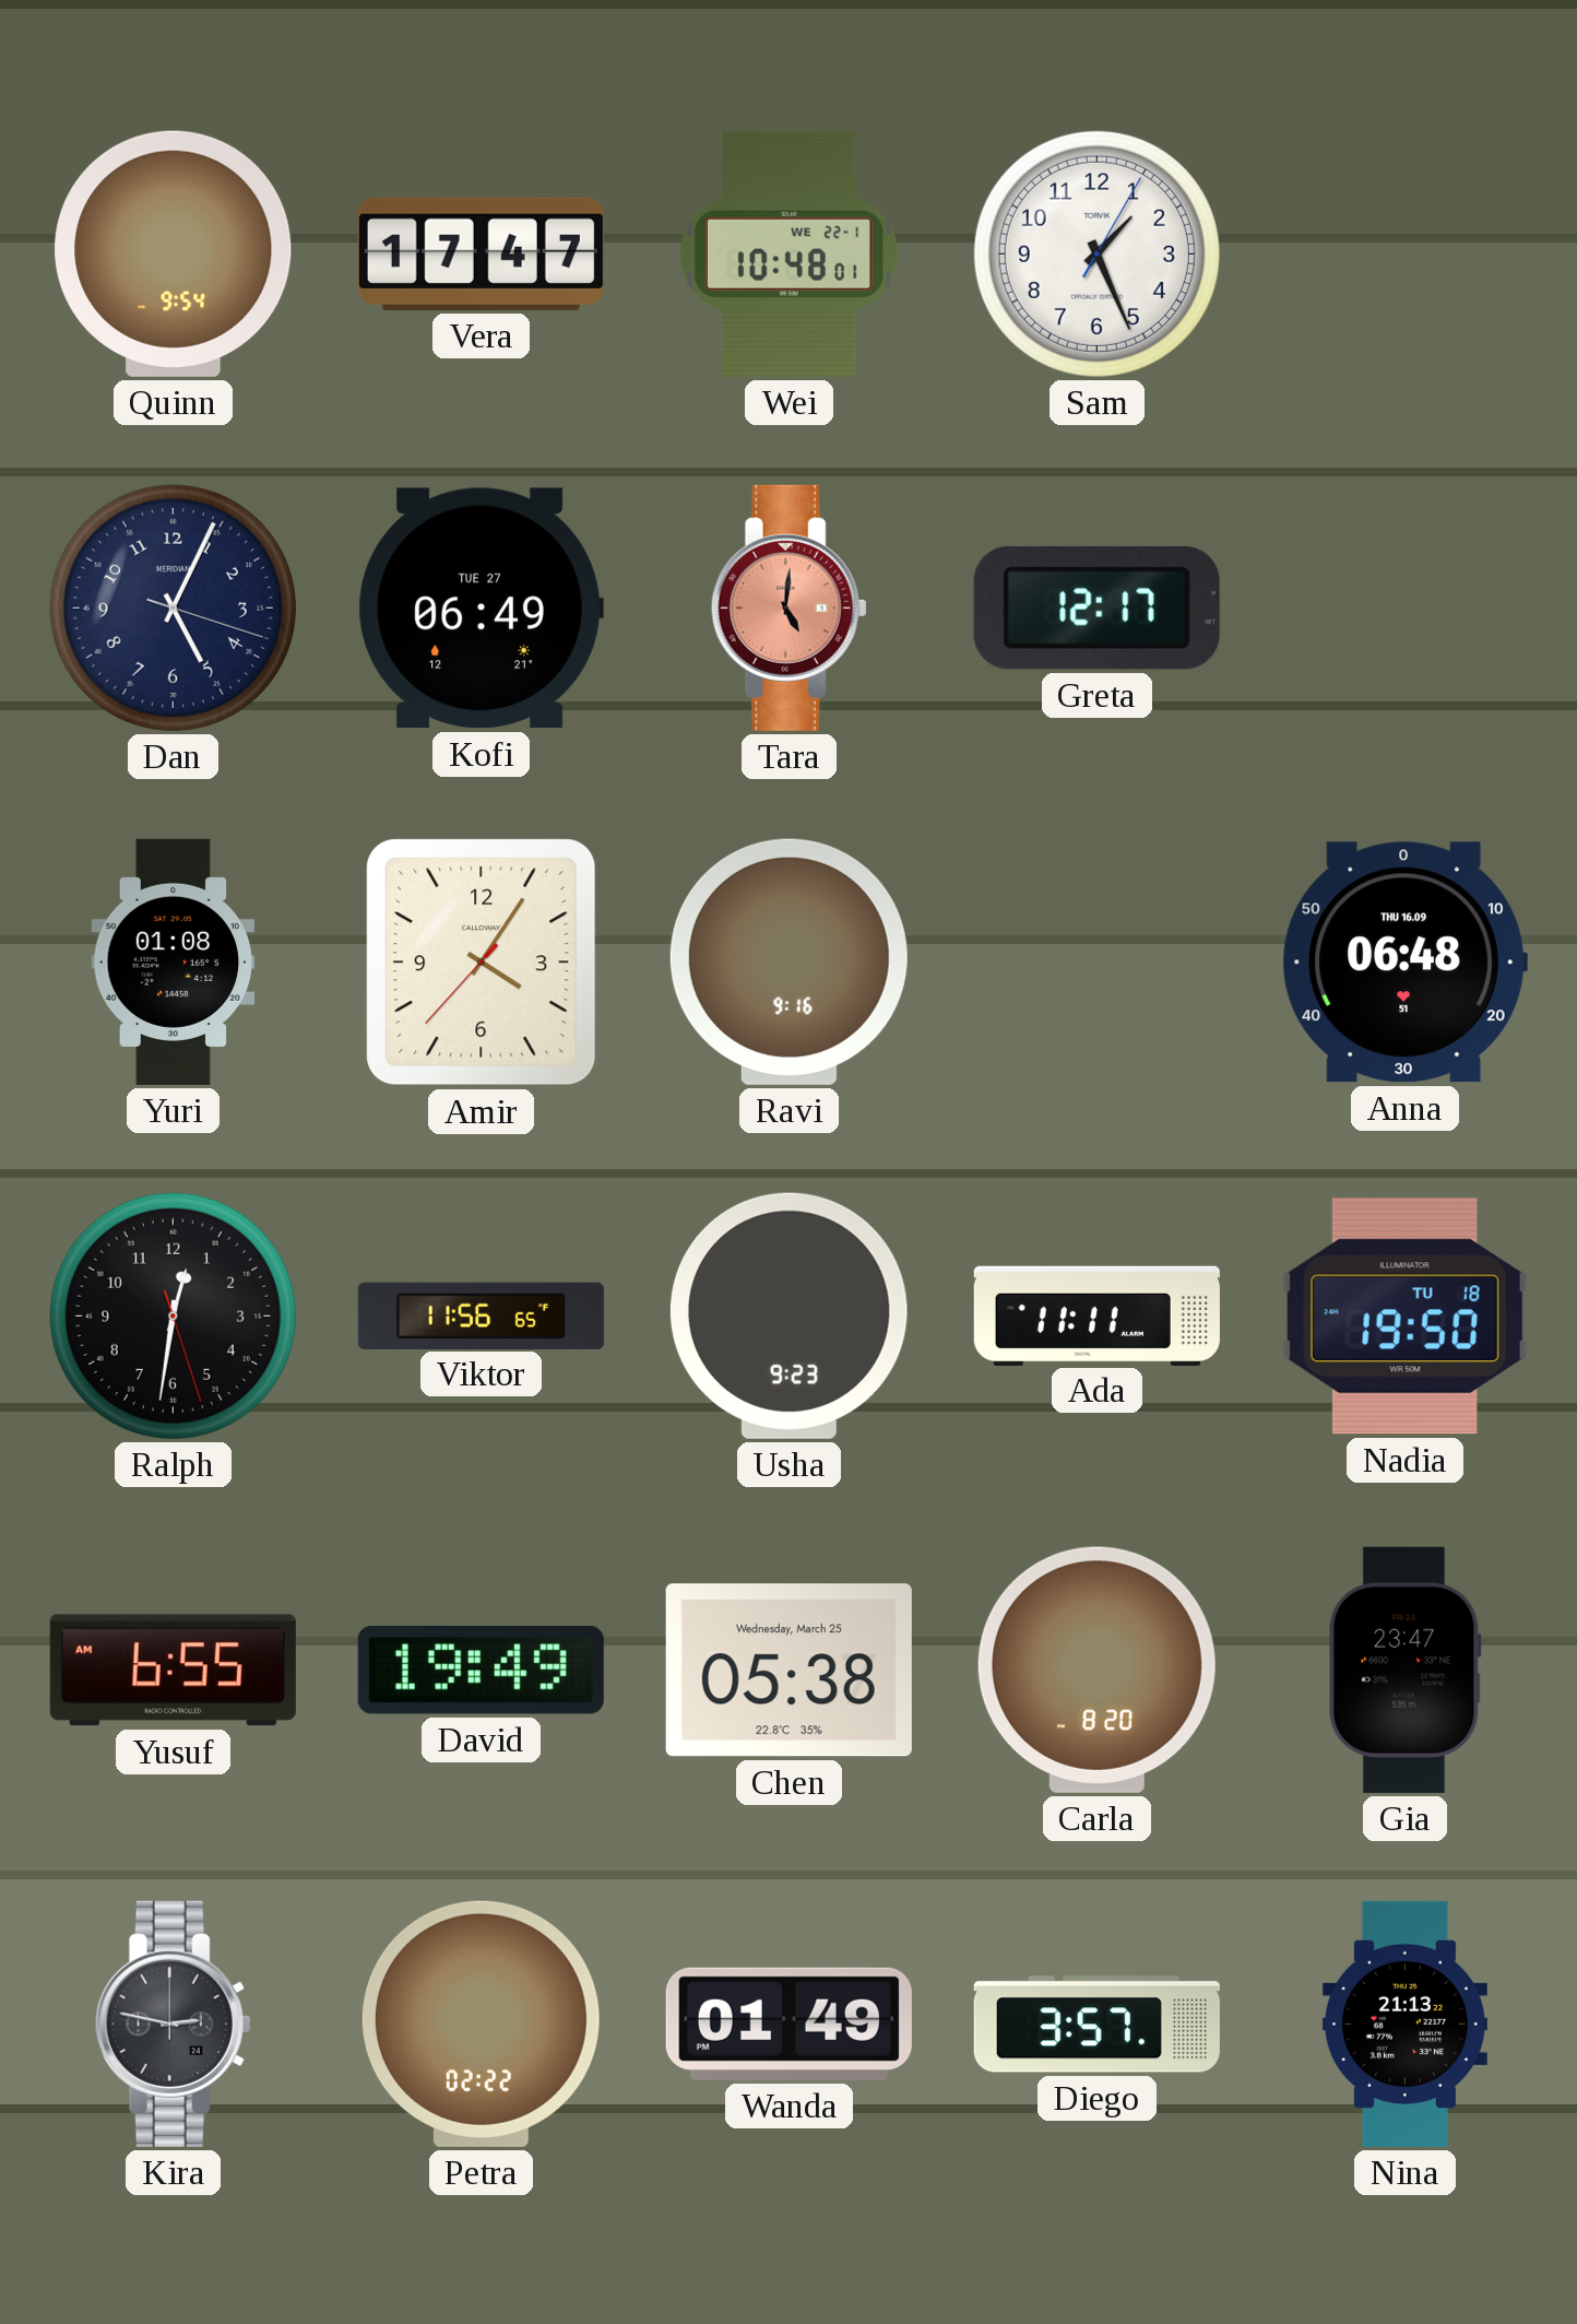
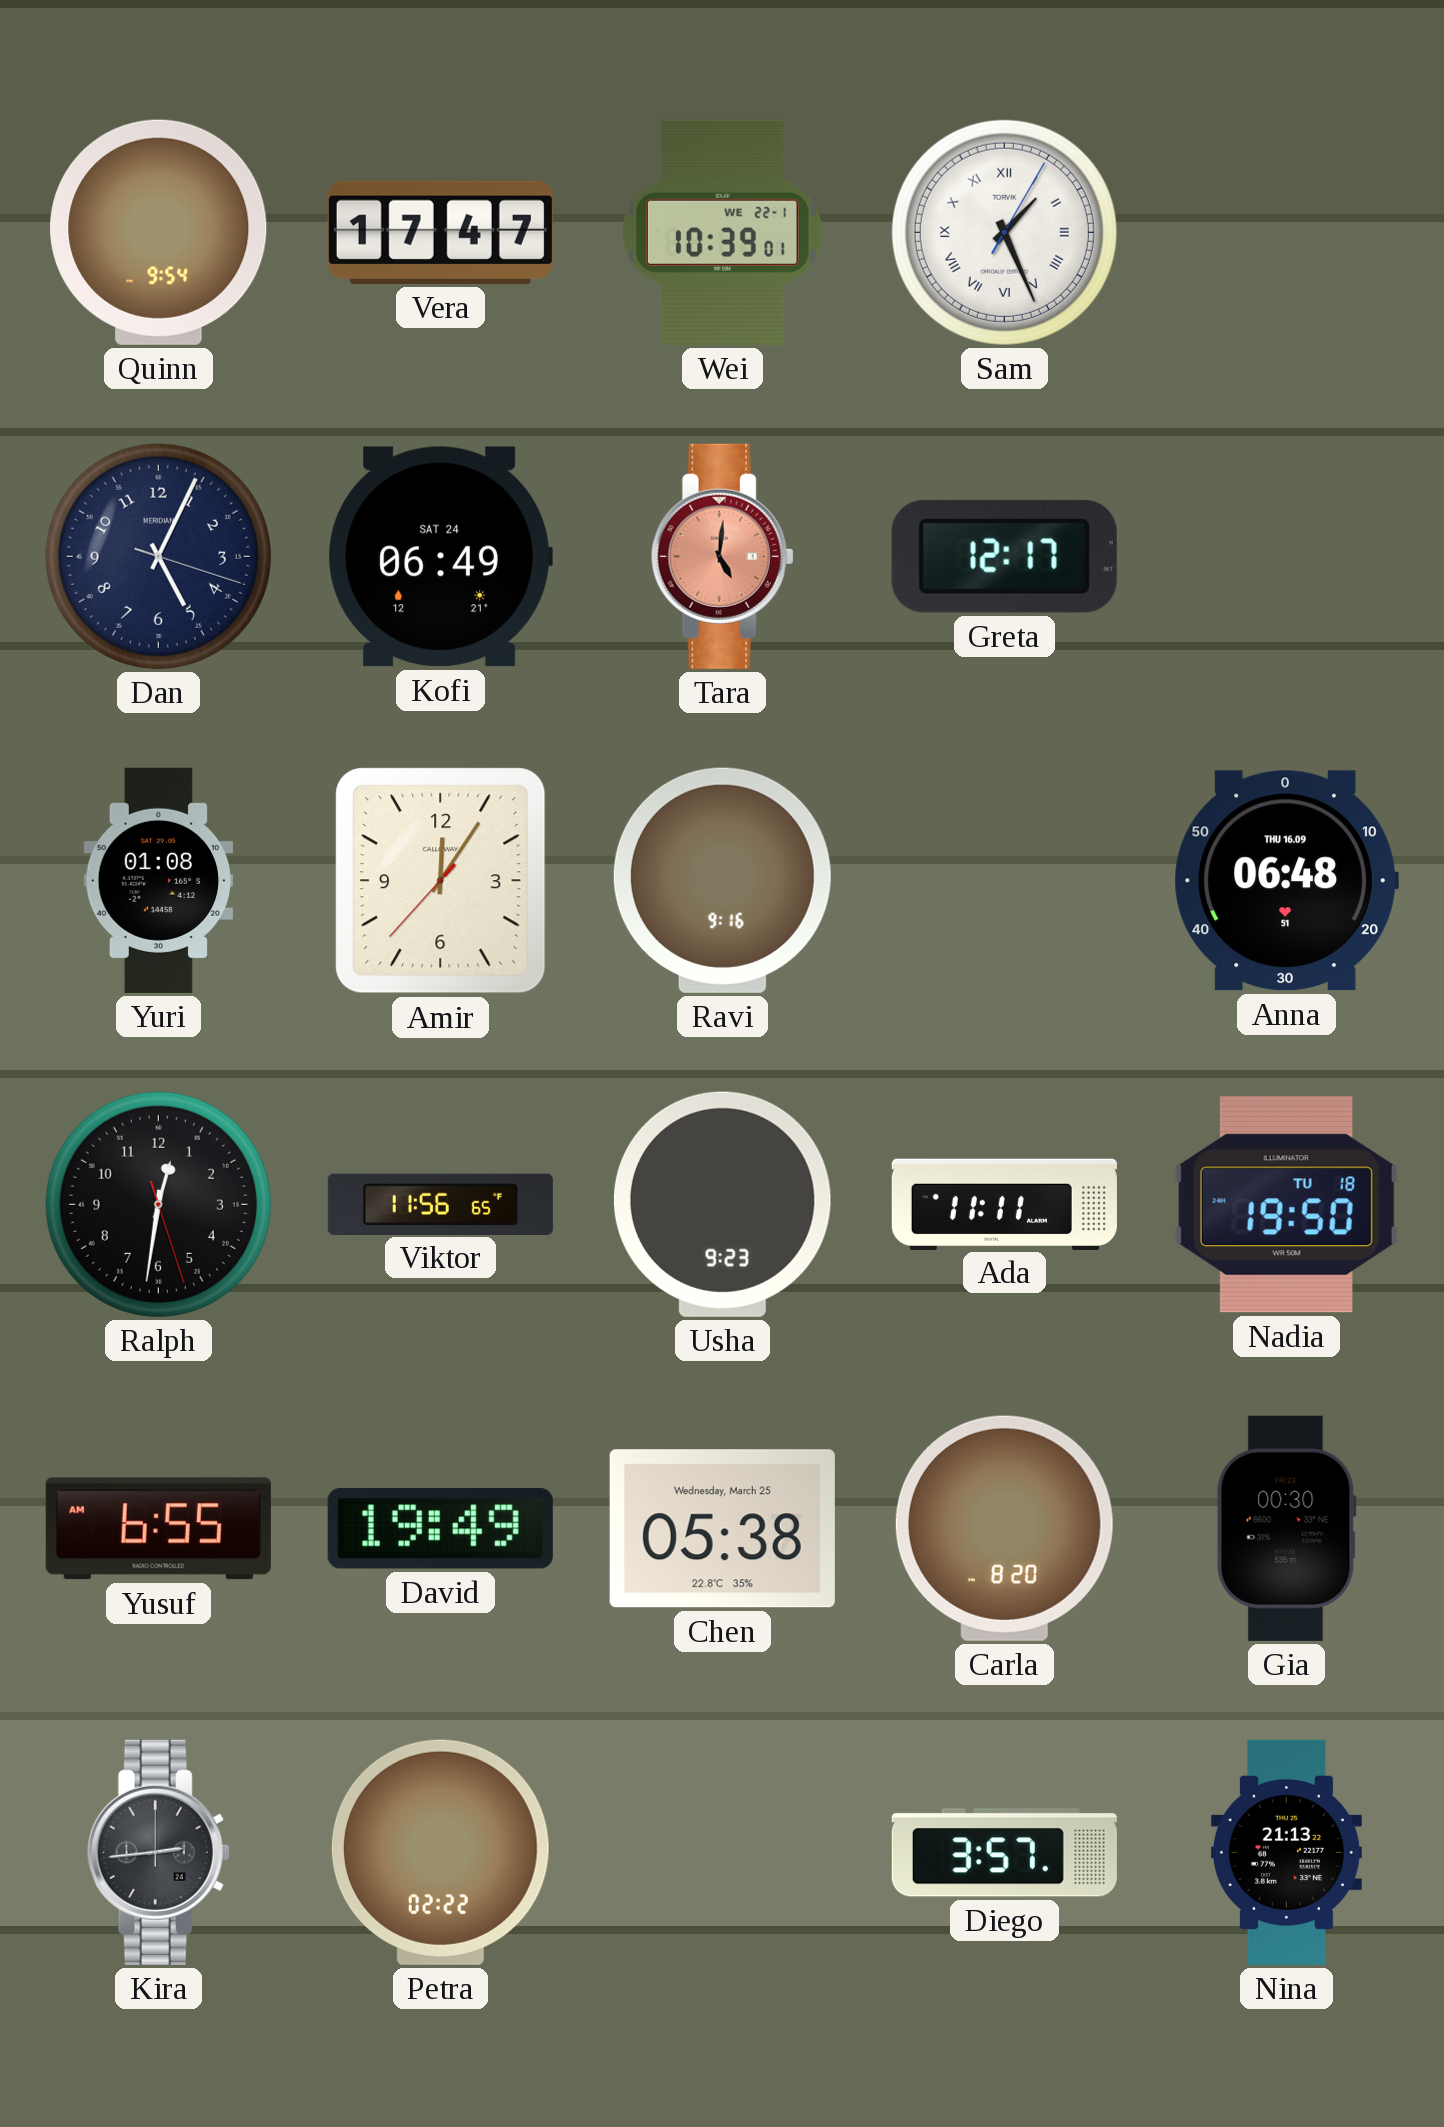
Wei: 10:48 -> 10:39 (722, 232)
Sam numerals: Arabic -> Roman (1004, 232)
Kofi date: TUE 27 -> SAT 24 (440, 557)
Amir: 4:05 -> 12:05 (441, 881)
Gia: 23:47 -> 00:30 (1287, 1528)
Kira: 2:47 -> 2:44 (158, 1852)
Wanda: 01:49 -> none (788, 2024)
